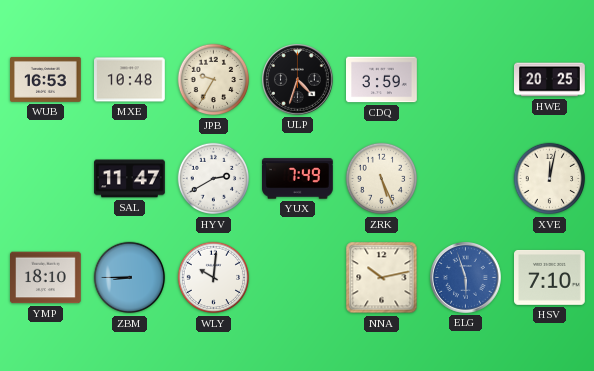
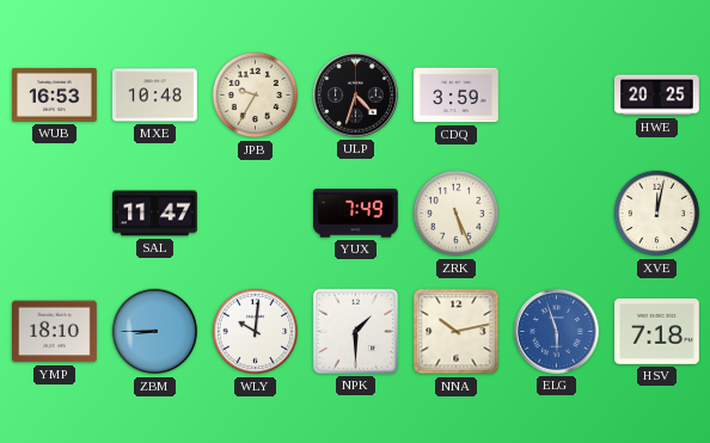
HYV: 2:40 -> none (214, 179)
NPK: none -> 1:30 (355, 331)
HSV: 7:10 -> 7:18 (657, 331)
